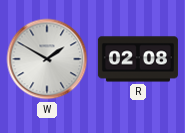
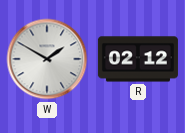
R: 02:08 -> 02:12 (138, 59)
